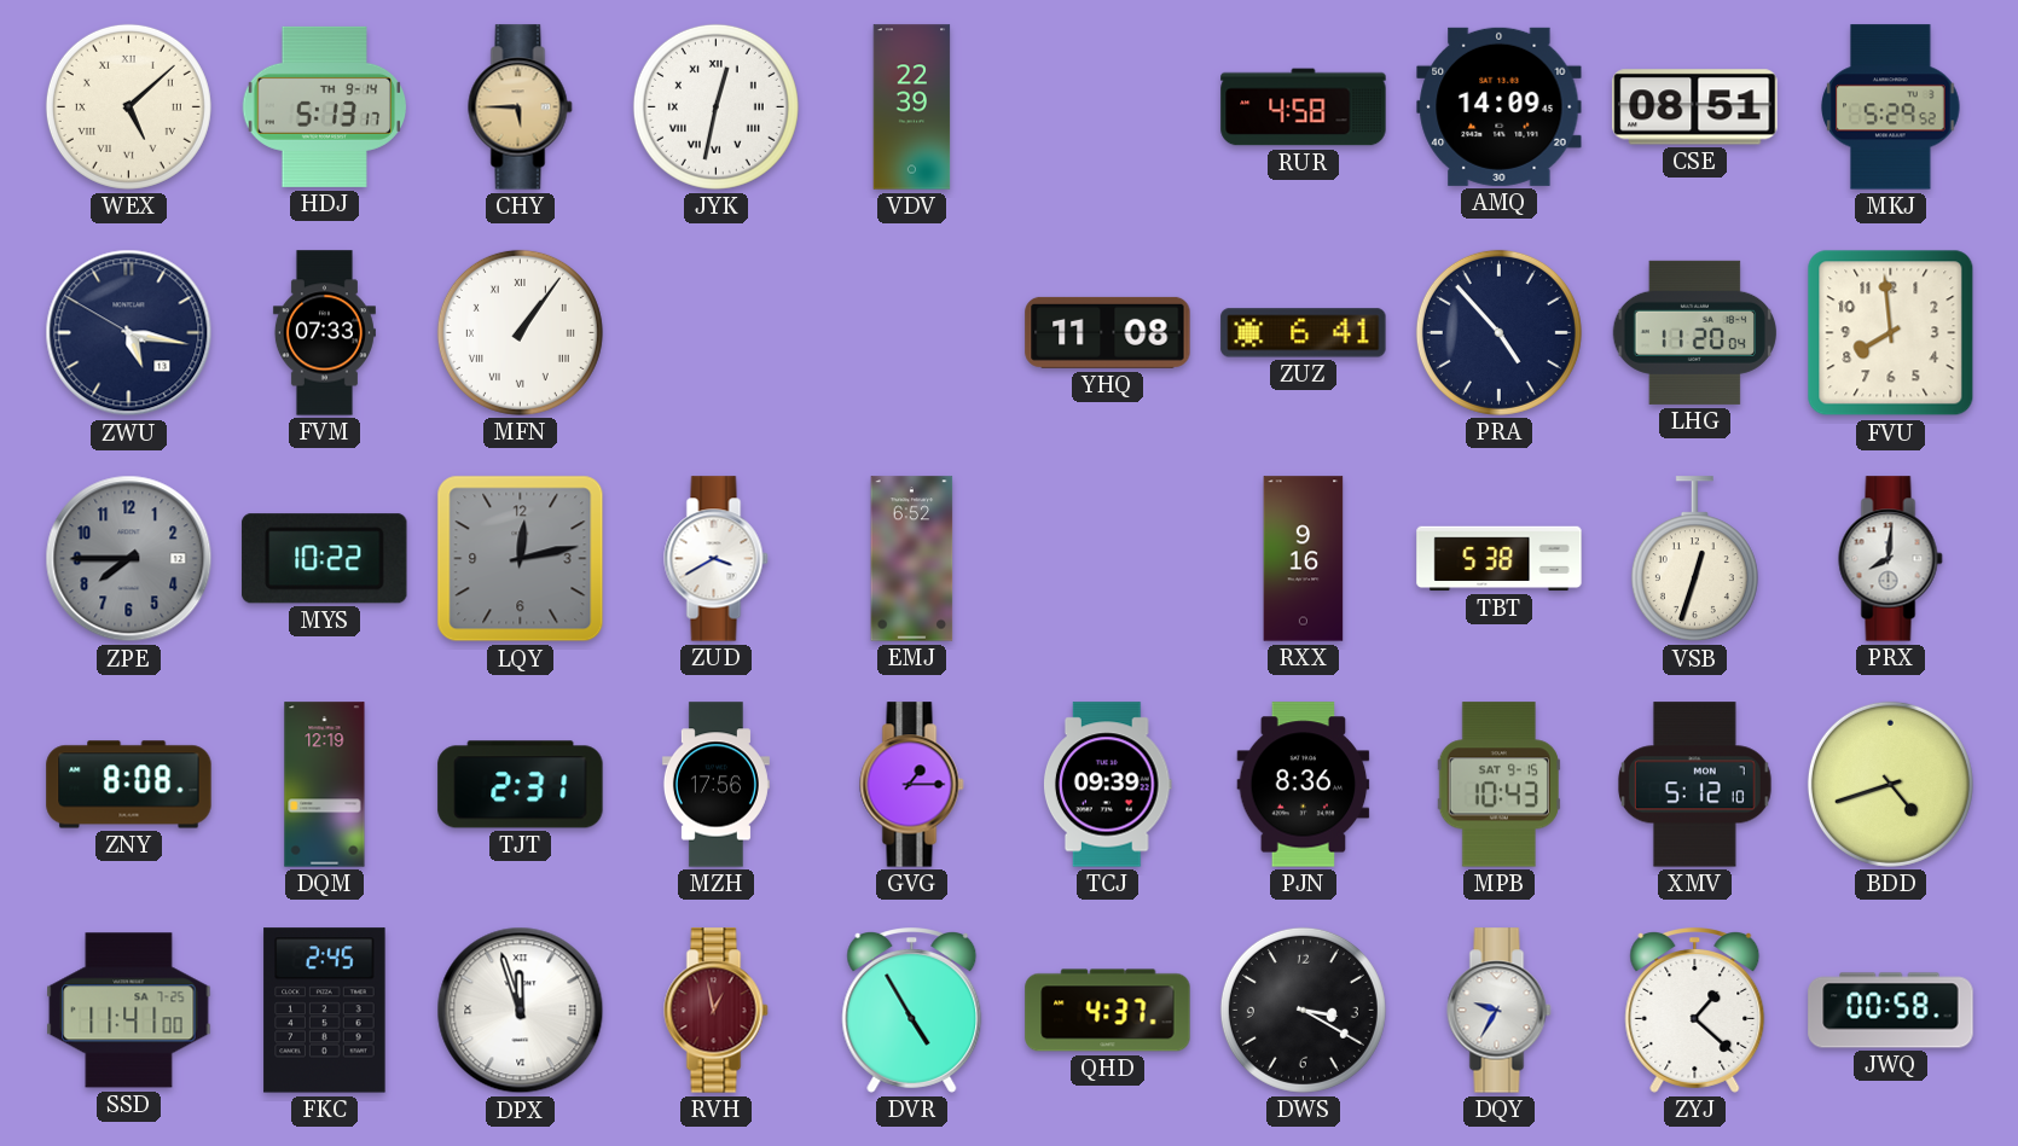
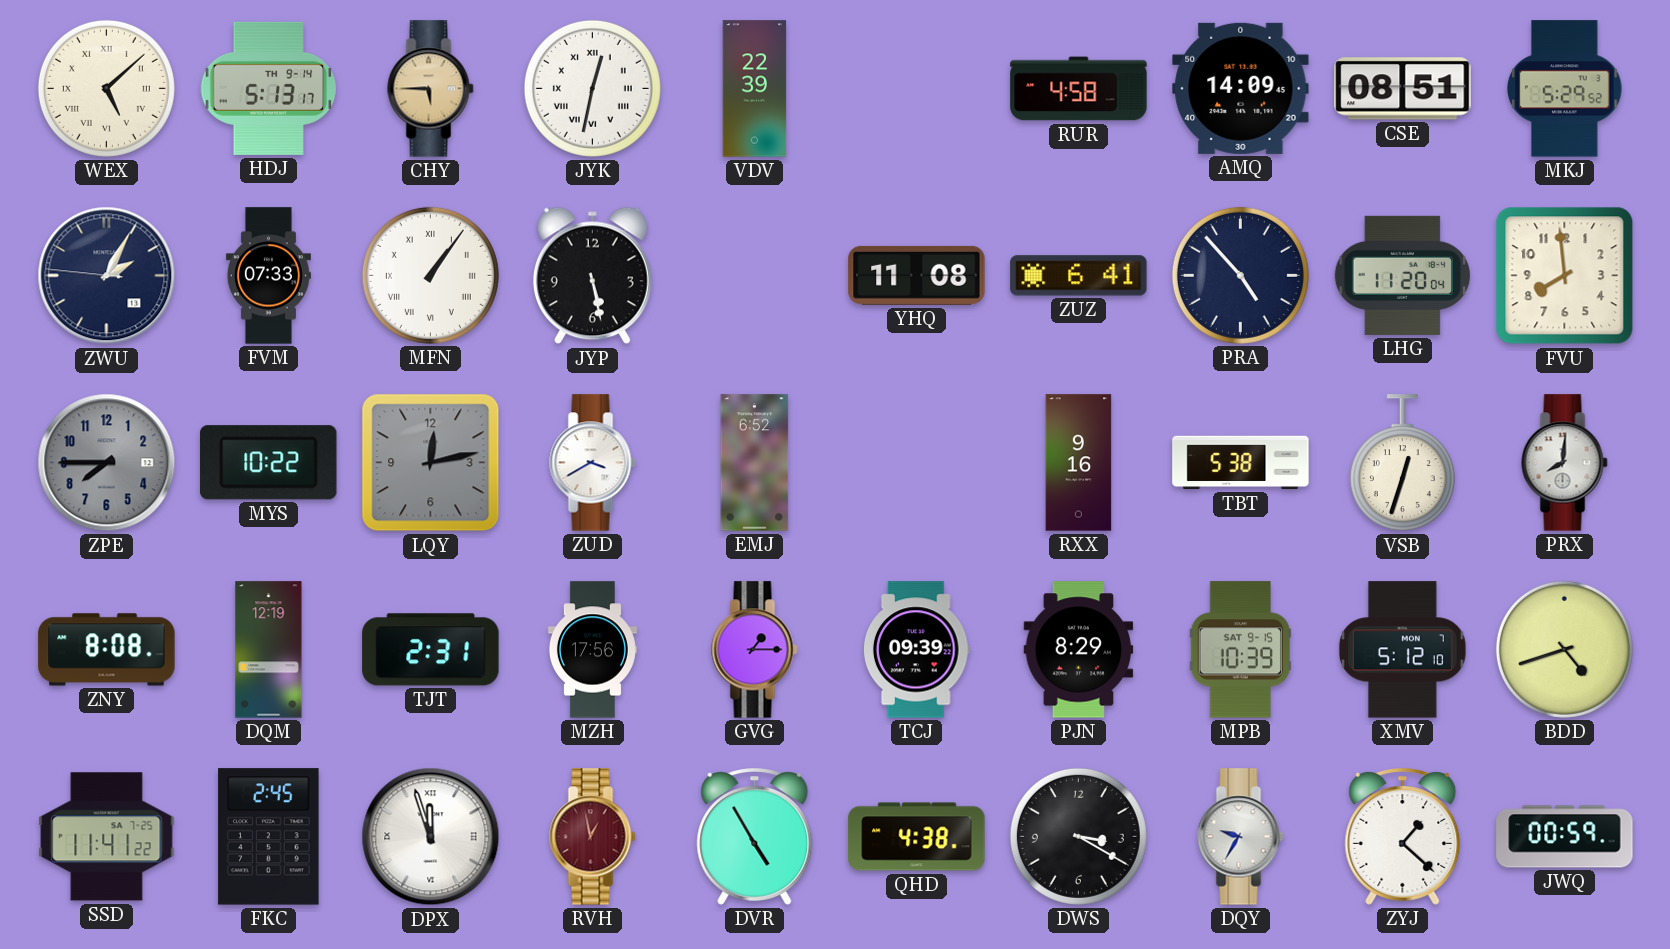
ZWU: 5:16 -> 2:04 (107, 276)
JYP: none -> 5:28 (592, 276)
PJN: 8:36 -> 8:29 (1079, 650)
MPB: 10:43 -> 10:39 (1240, 650)
SSD: 11:41:00 -> 11:41:22 (107, 837)
QHD: 4:37 -> 4:38 (917, 837)
JWQ: 00:58 -> 00:59 (1565, 837)
